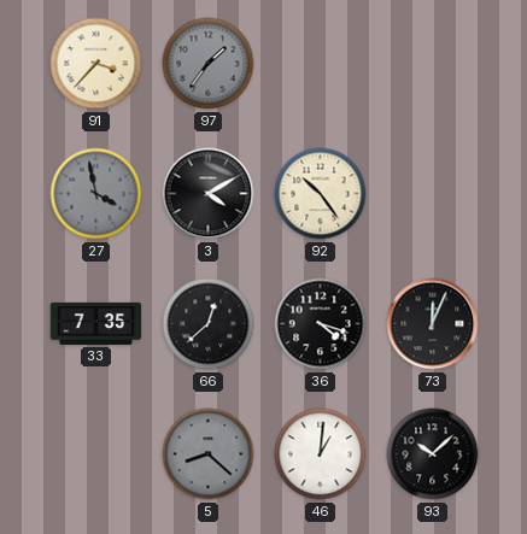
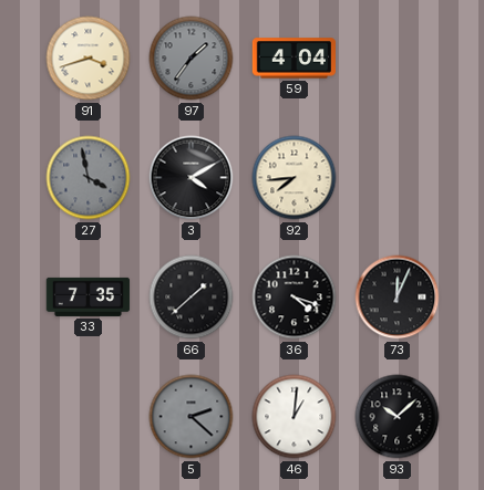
91: 3:37 -> 3:42 (89, 59)
59: none -> 4:04 (294, 59)
92: 10:24 -> 7:44 (295, 178)
66: 12:38 -> 1:38 (192, 298)
5: 8:22 -> 2:22 (192, 417)
